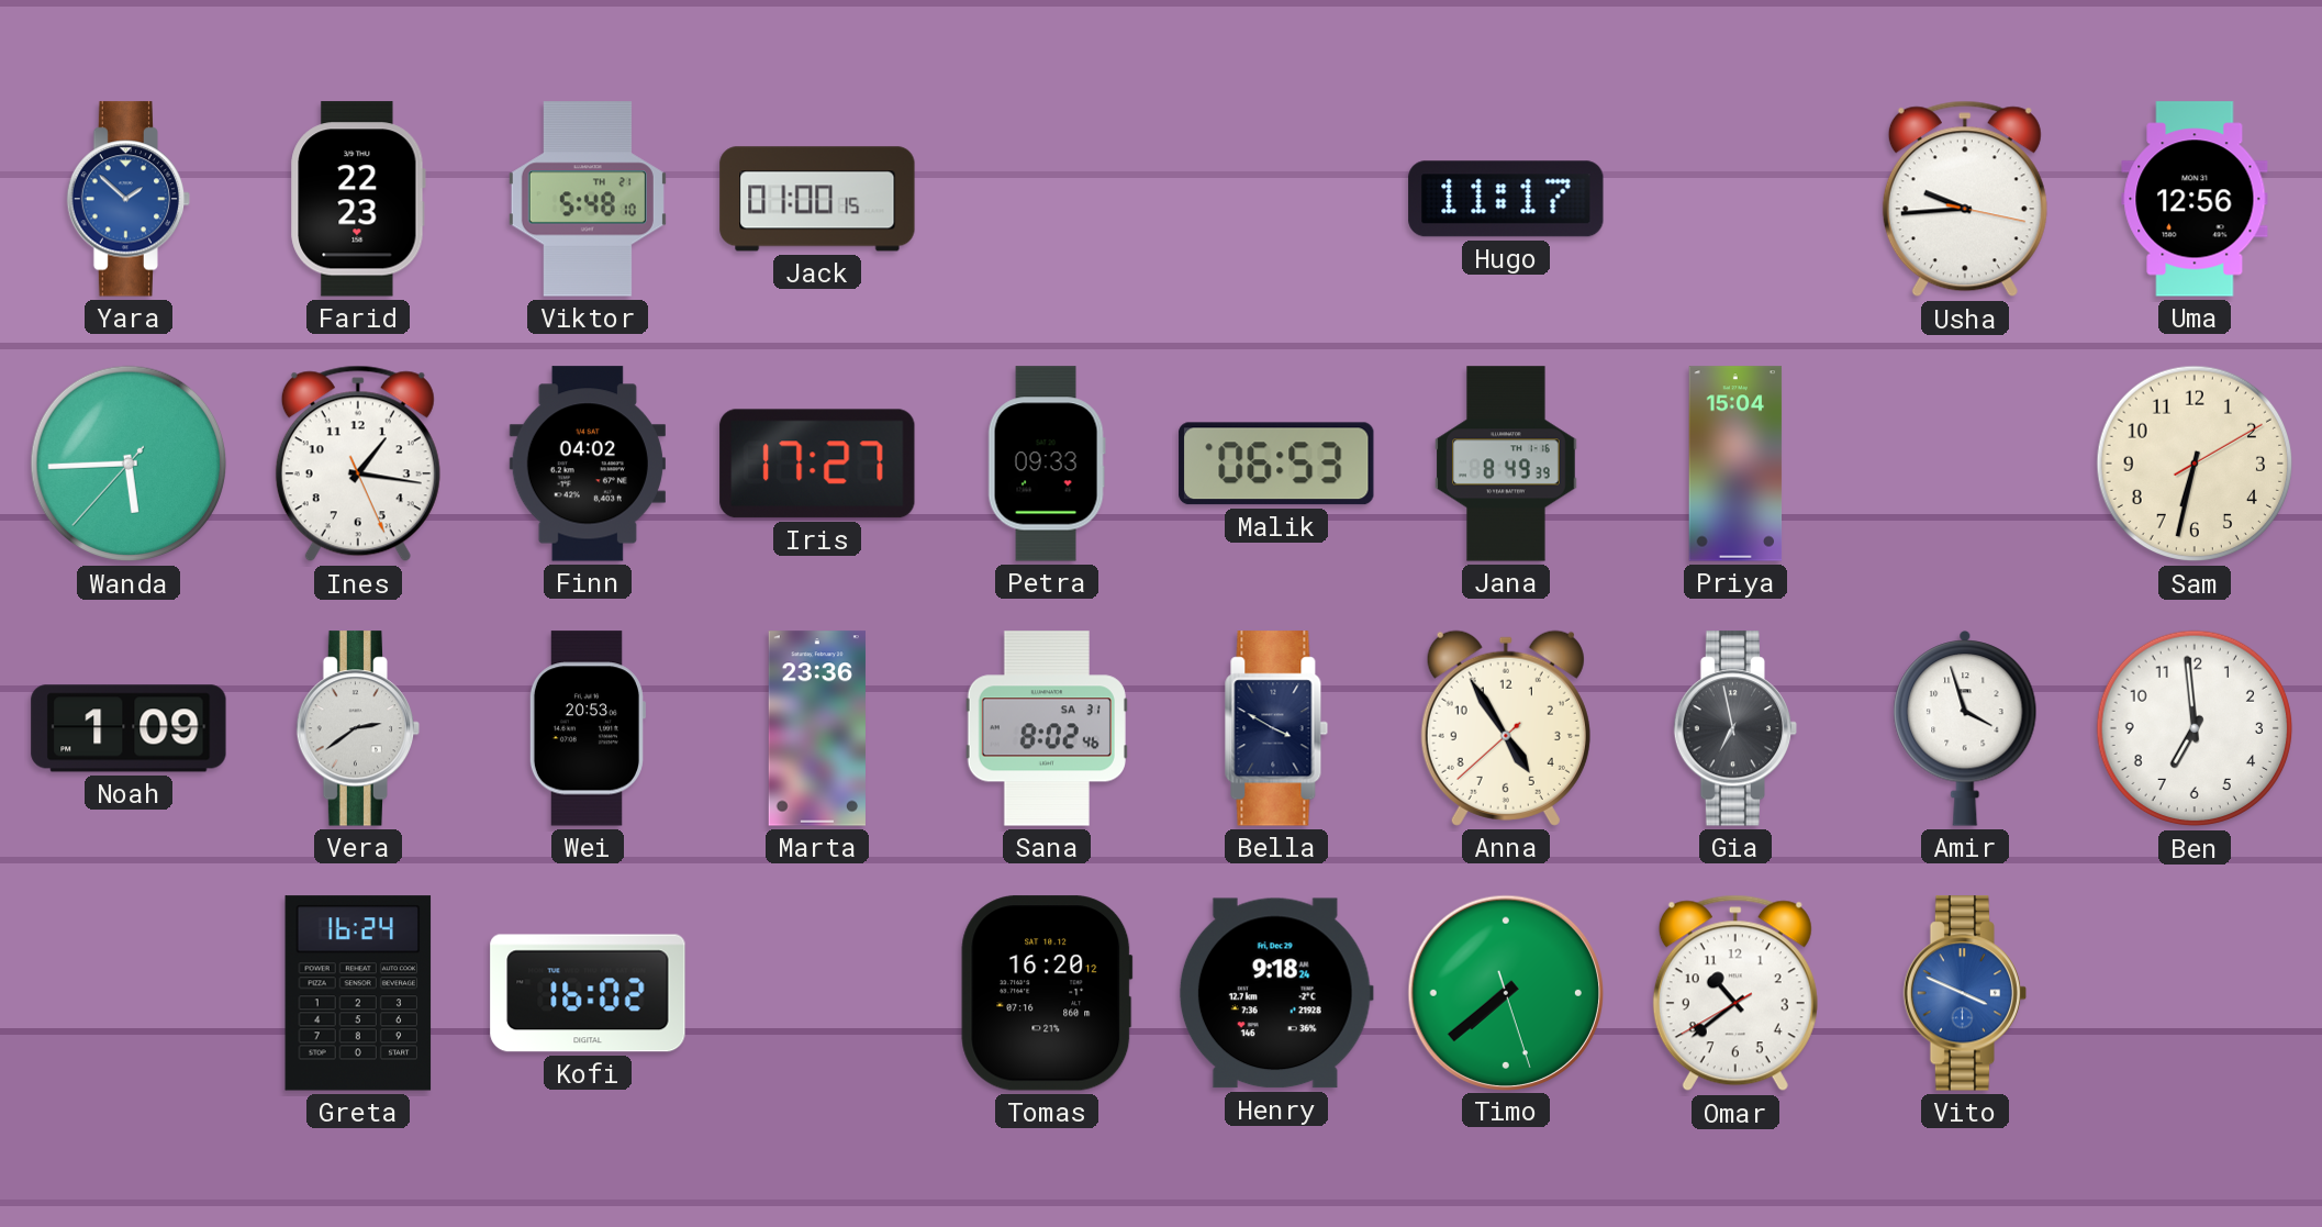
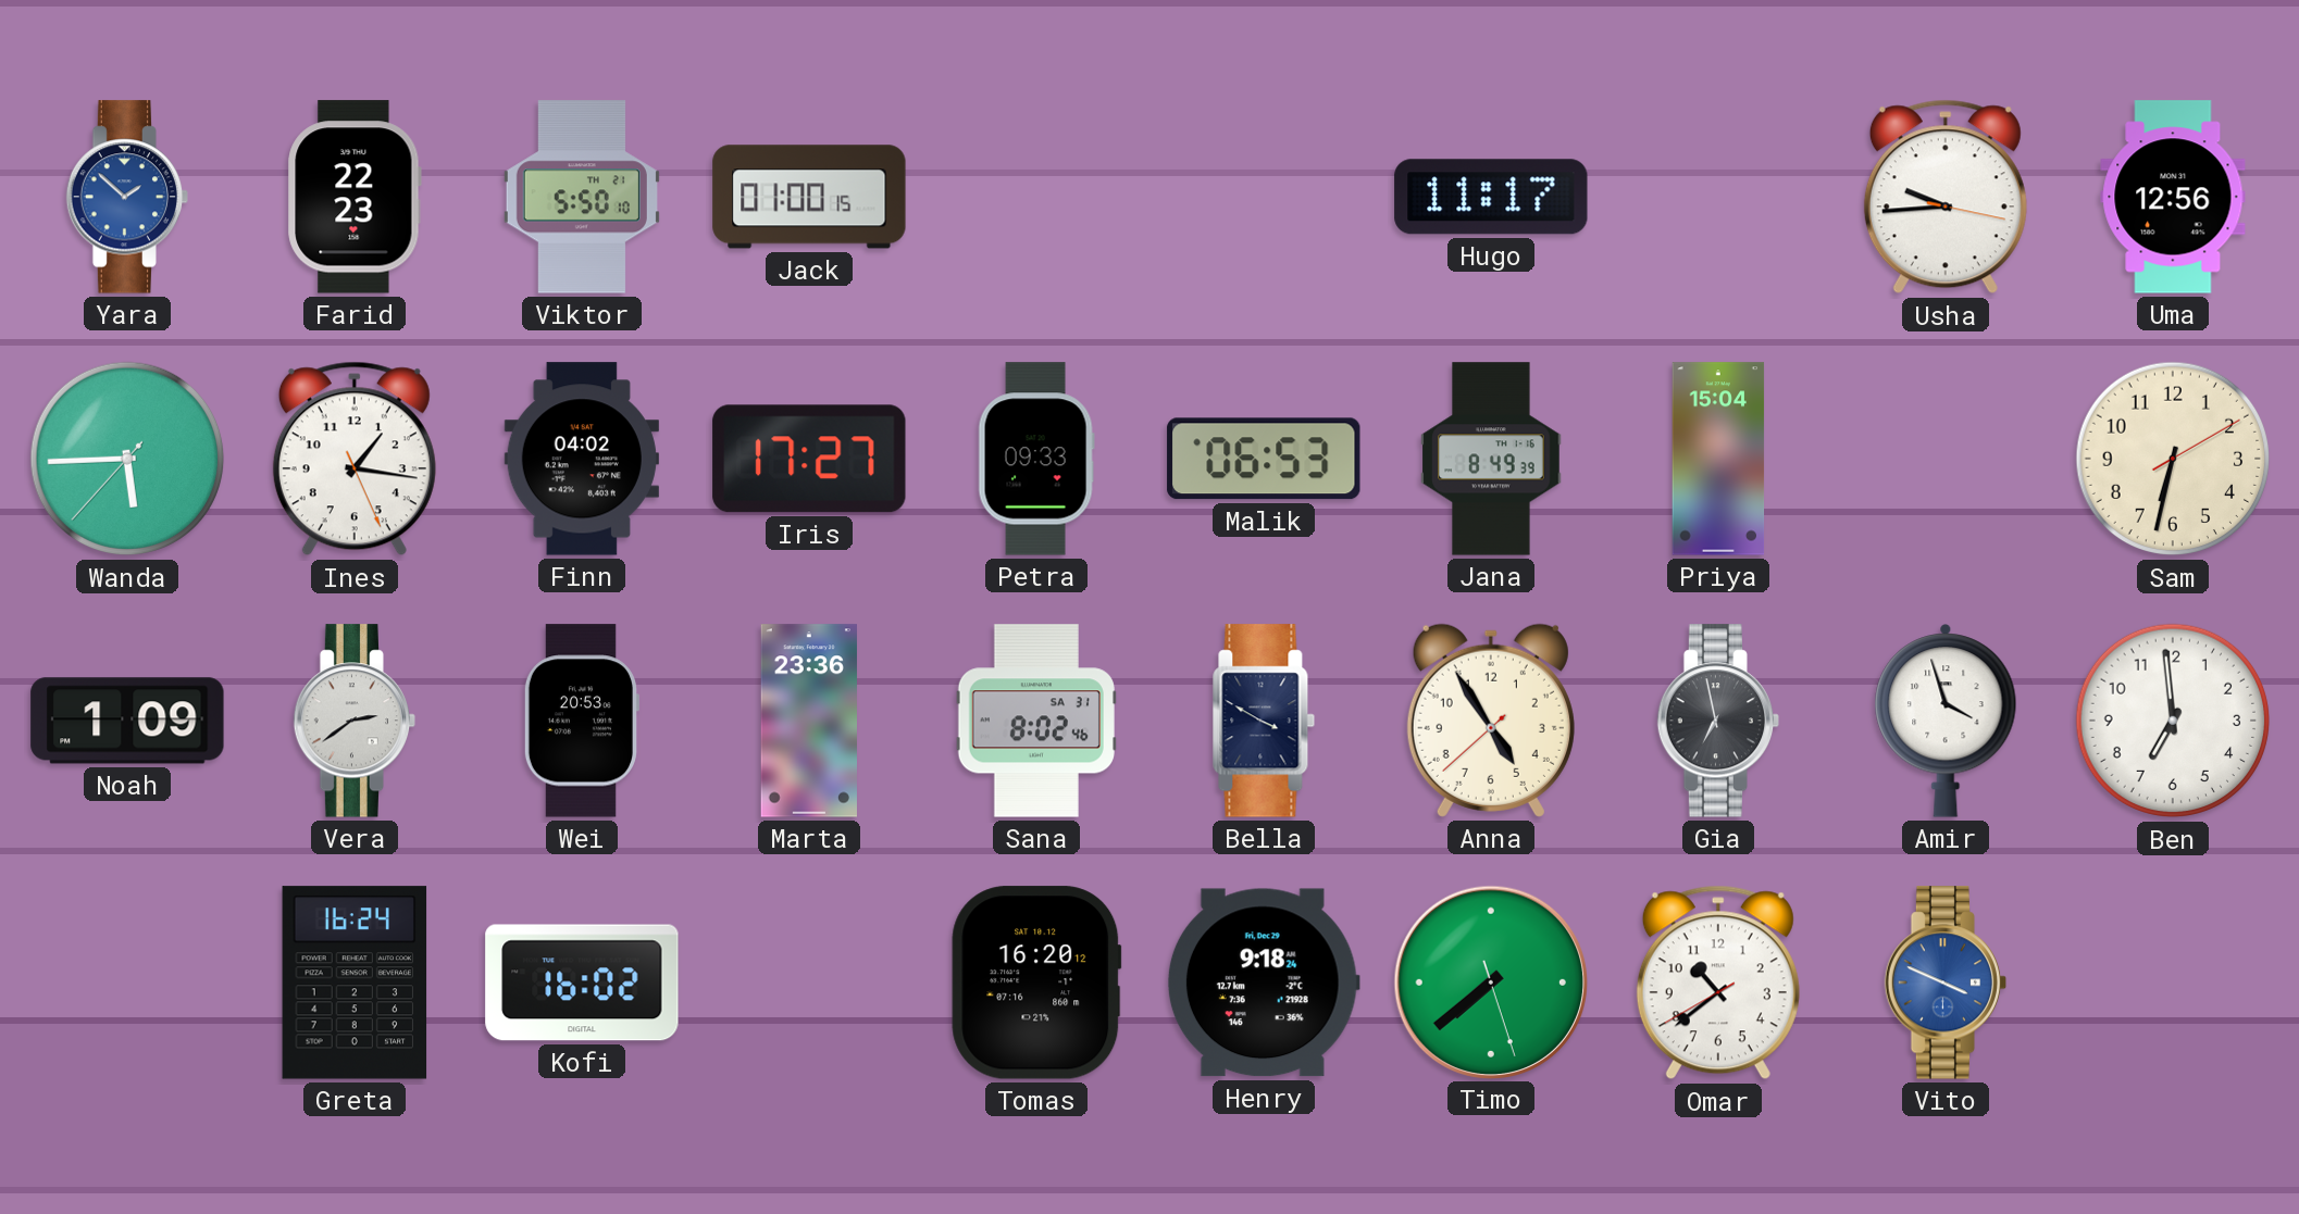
Viktor: 5:48 -> 5:50 (582, 197)
